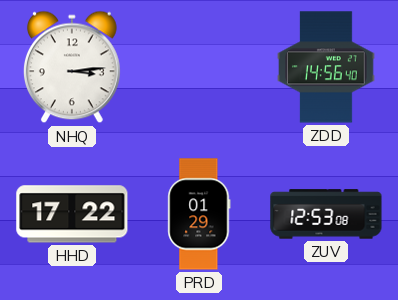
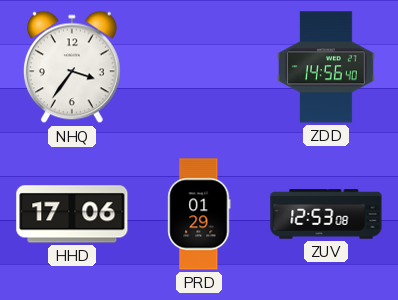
NHQ: 3:14 -> 3:36 (72, 67)
HHD: 17:22 -> 17:06 (72, 214)
